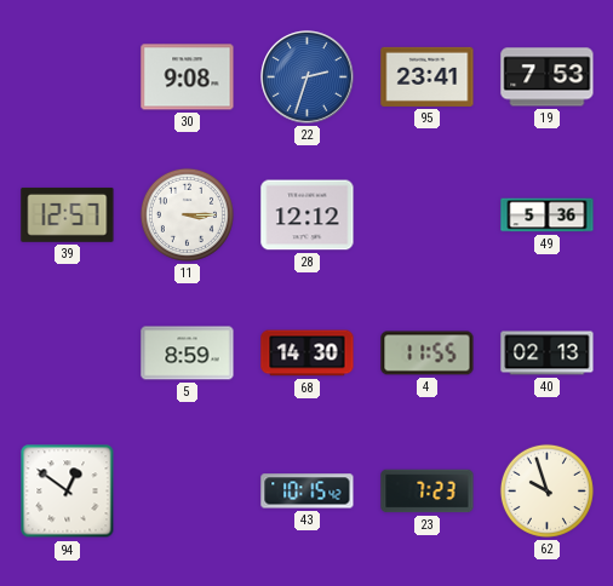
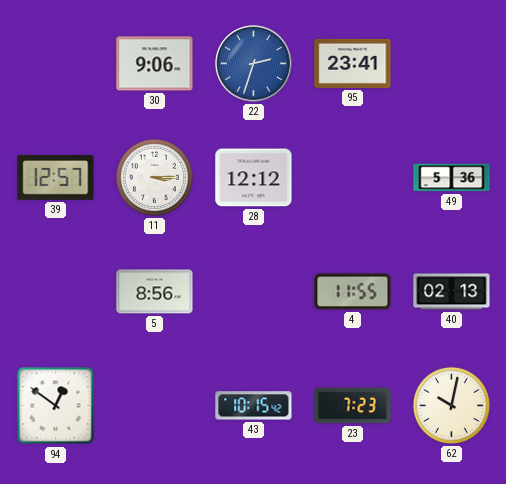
30: 9:08 -> 9:06 (155, 64)
19: 7:53 -> none (548, 77)
5: 8:59 -> 8:56 (155, 292)
68: 14:30 -> none (308, 354)
62: 9:57 -> 10:02 (451, 405)
